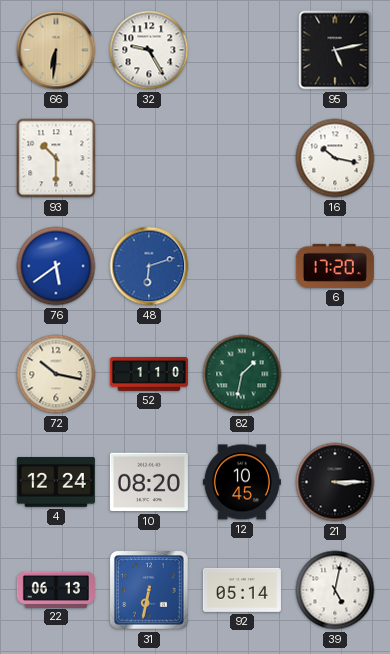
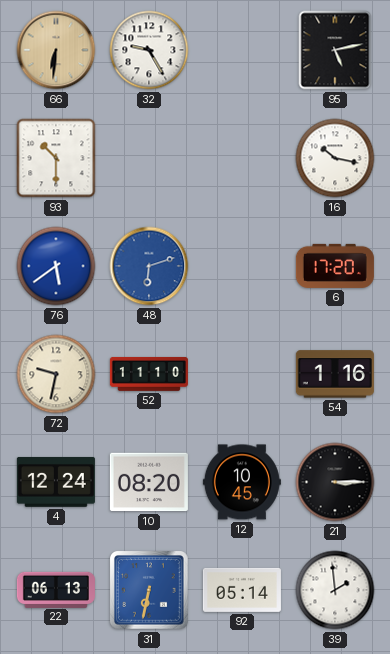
72: 10:17 -> 9:32 (56, 374)
52: 1:10 -> 11:10 (149, 374)
82: 1:32 -> none (242, 374)
54: none -> 1:16 (335, 374)
39: 5:02 -> 1:59 (335, 590)
